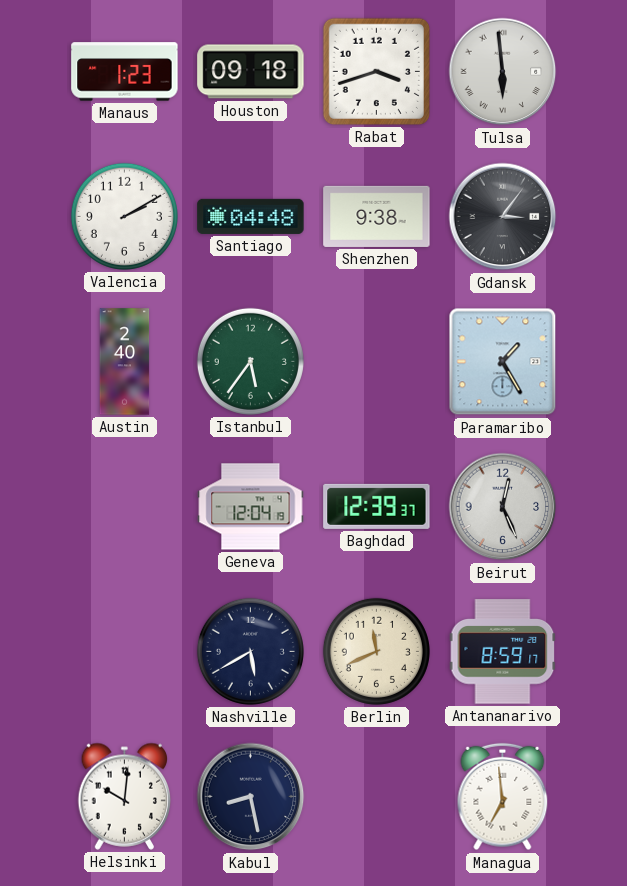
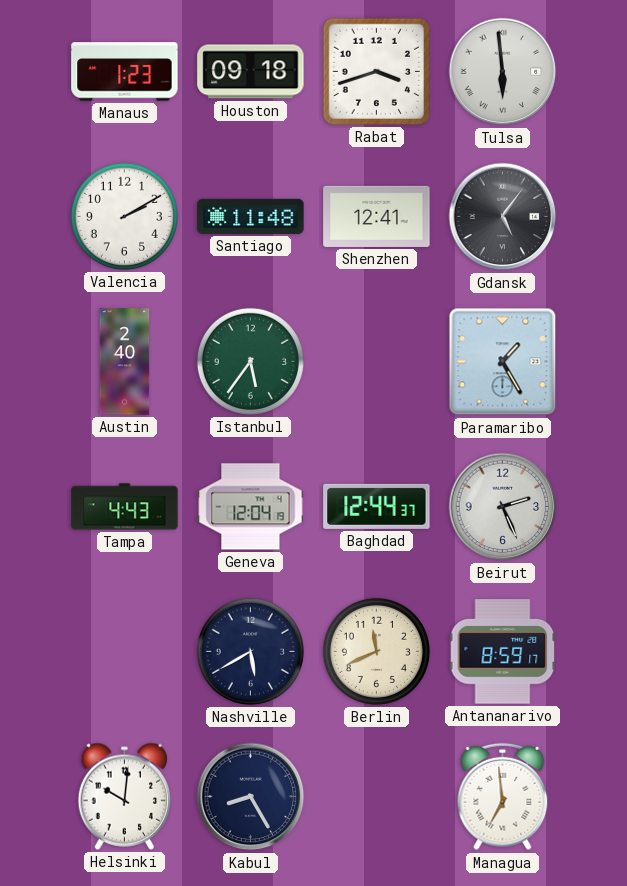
Santiago: 04:48 -> 11:48 (251, 216)
Shenzhen: 9:38 -> 12:41 (377, 216)
Gdansk: 3:06 -> 5:06 (503, 217)
Tampa: none -> 4:43 (125, 507)
Baghdad: 12:39 -> 12:44 (377, 506)
Beirut: 12:26 -> 2:26 (503, 507)
Kabul: 8:28 -> 8:25 (251, 797)
